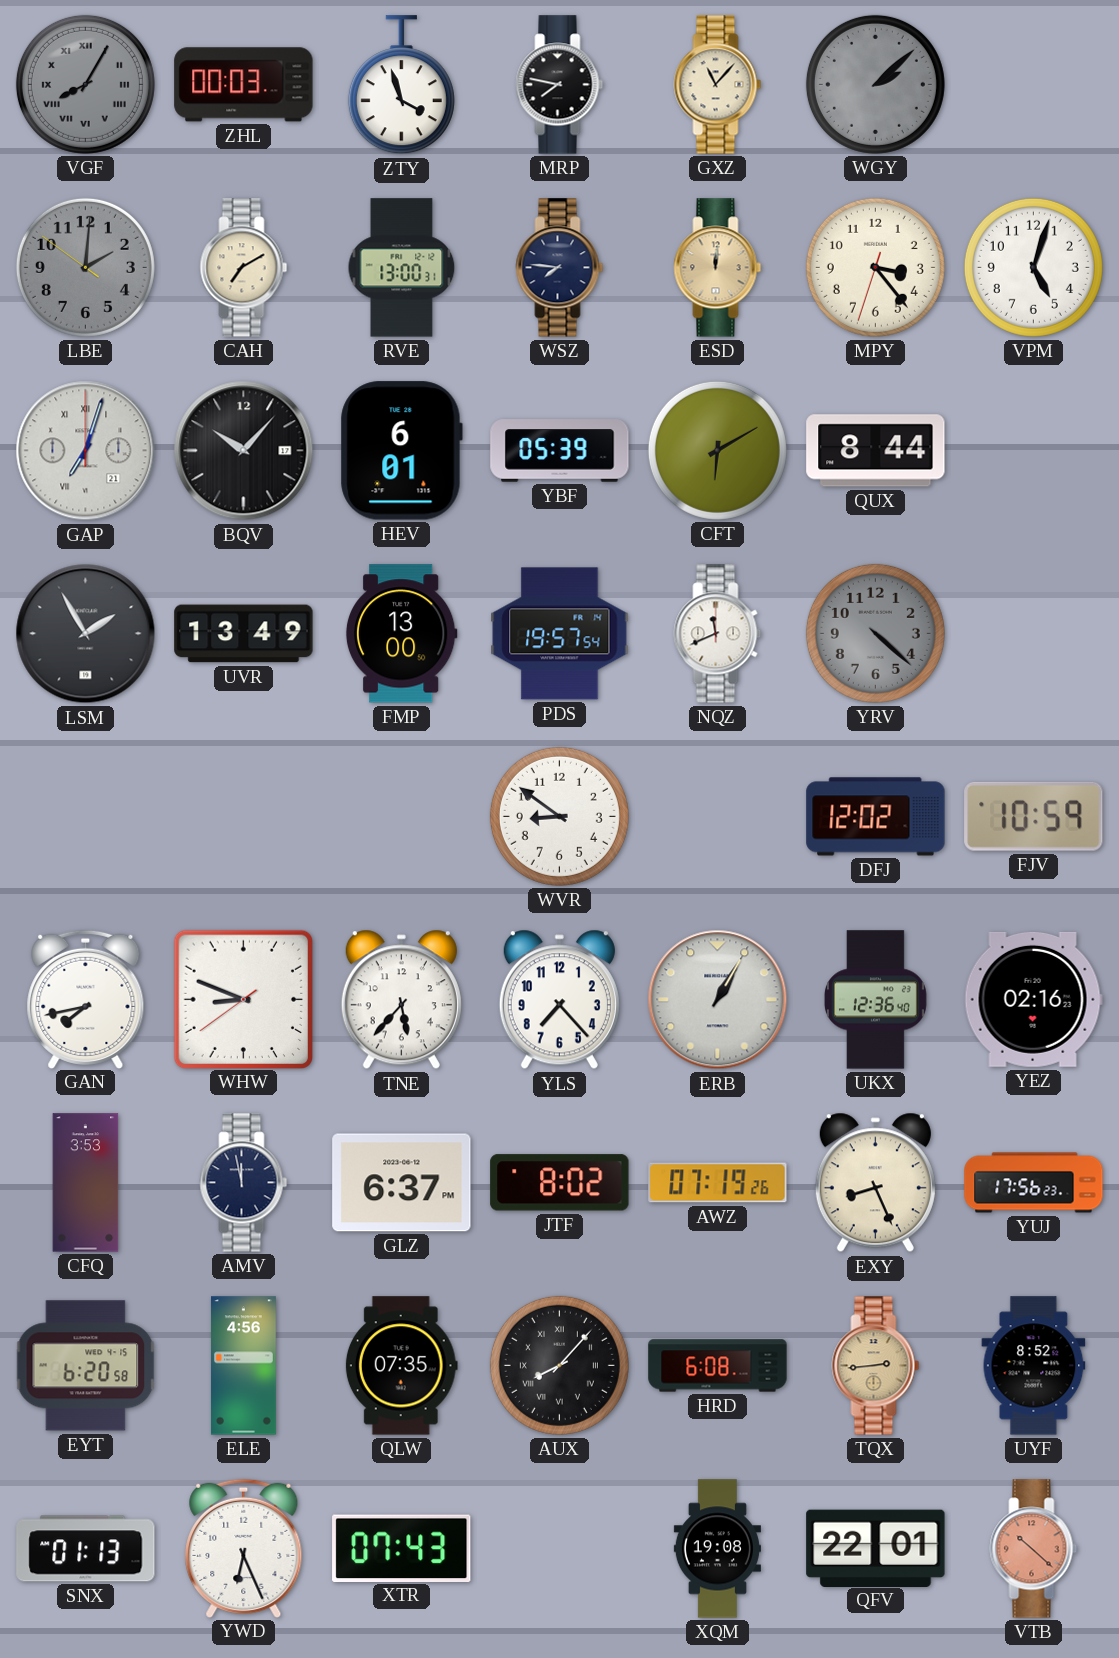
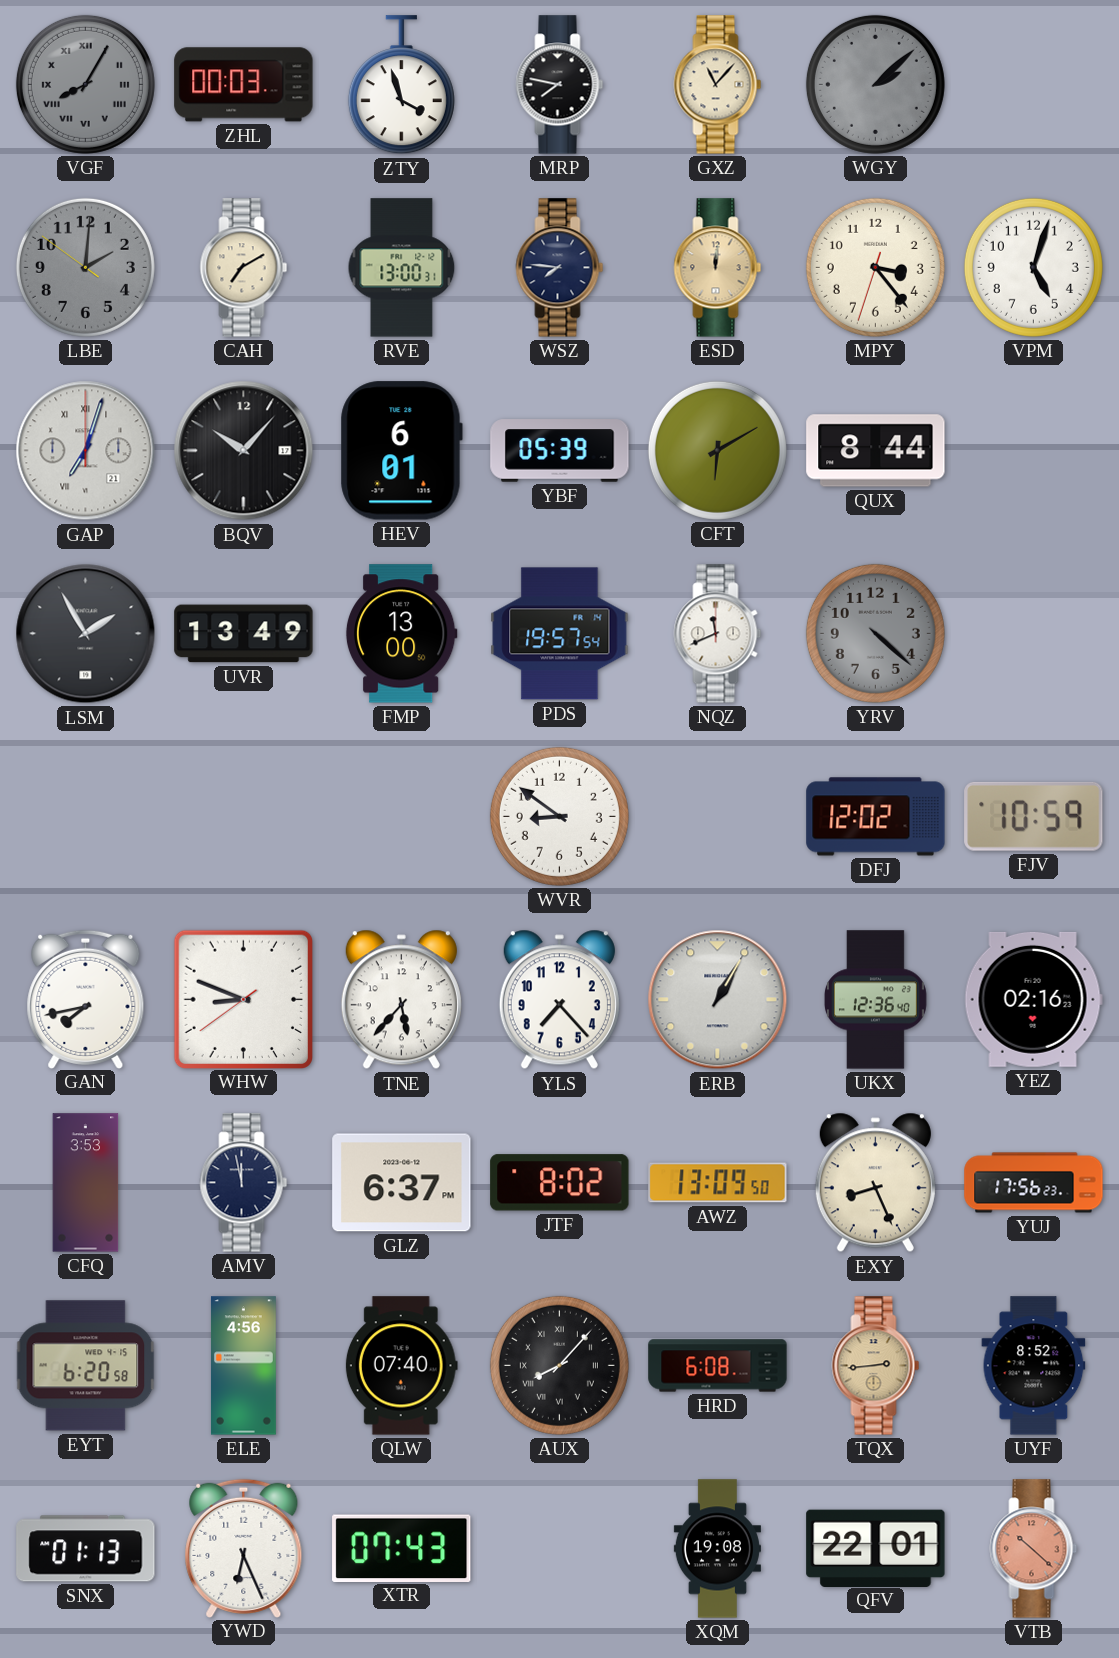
AWZ: 07:19 -> 13:09 (718, 1183)
QLW: 07:35 -> 07:40 (401, 1366)
